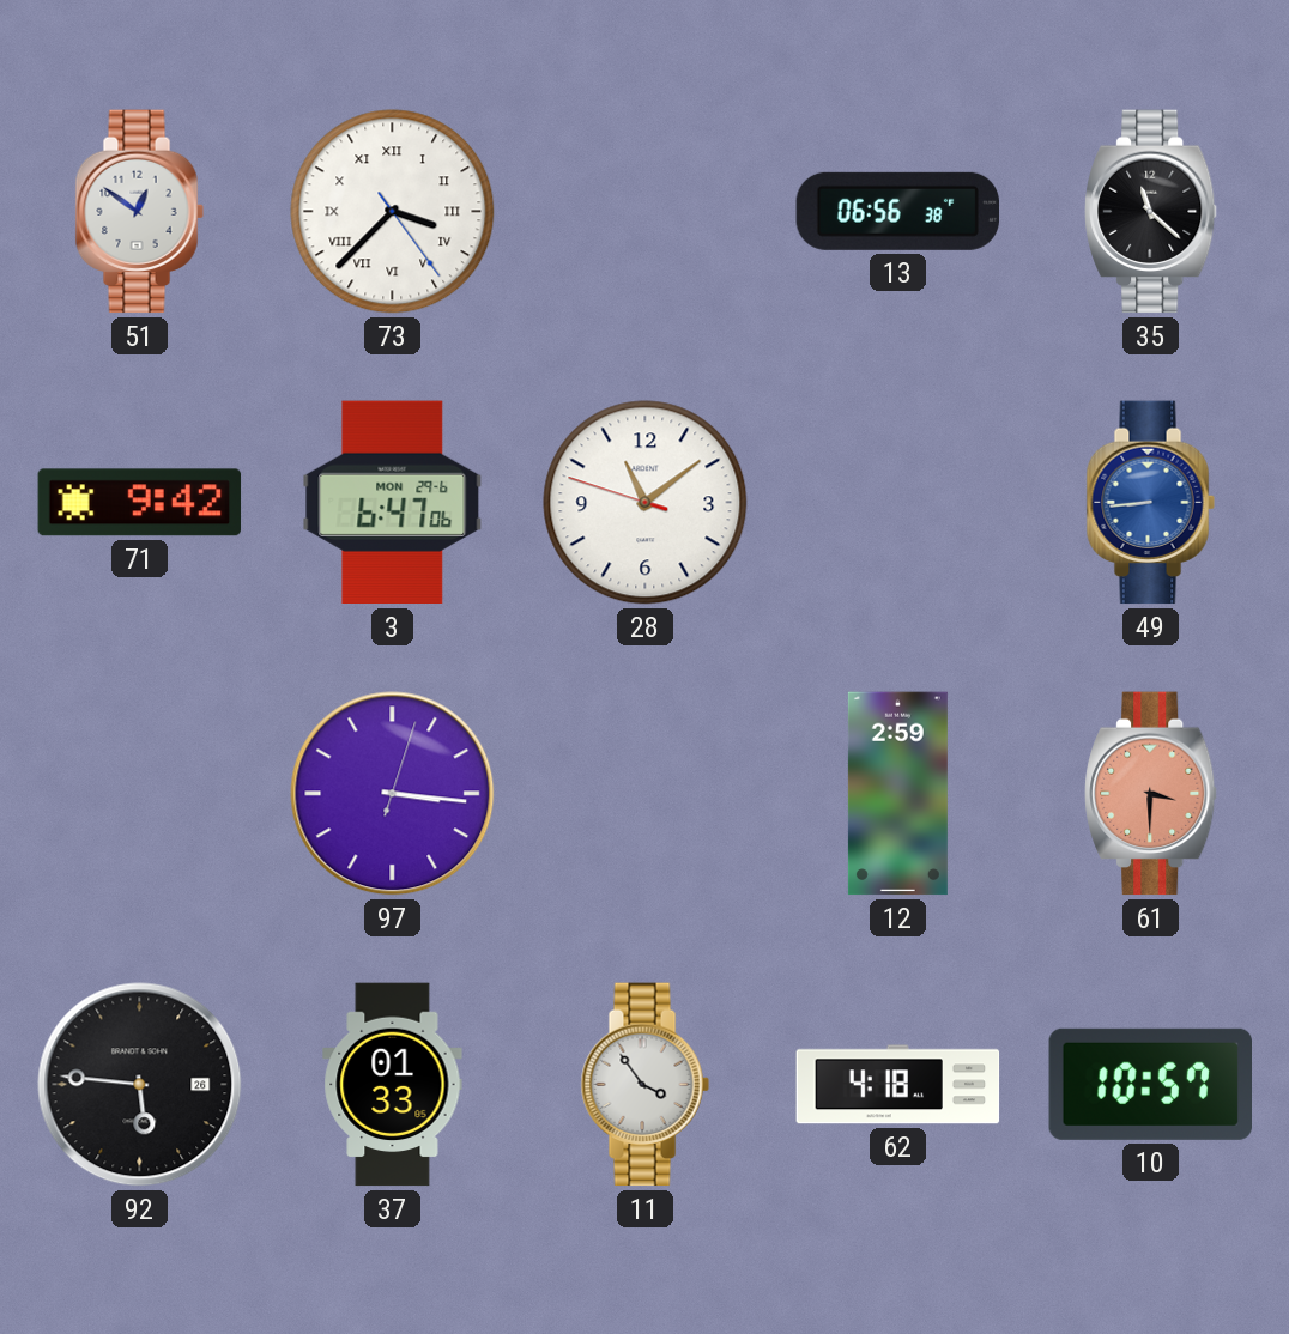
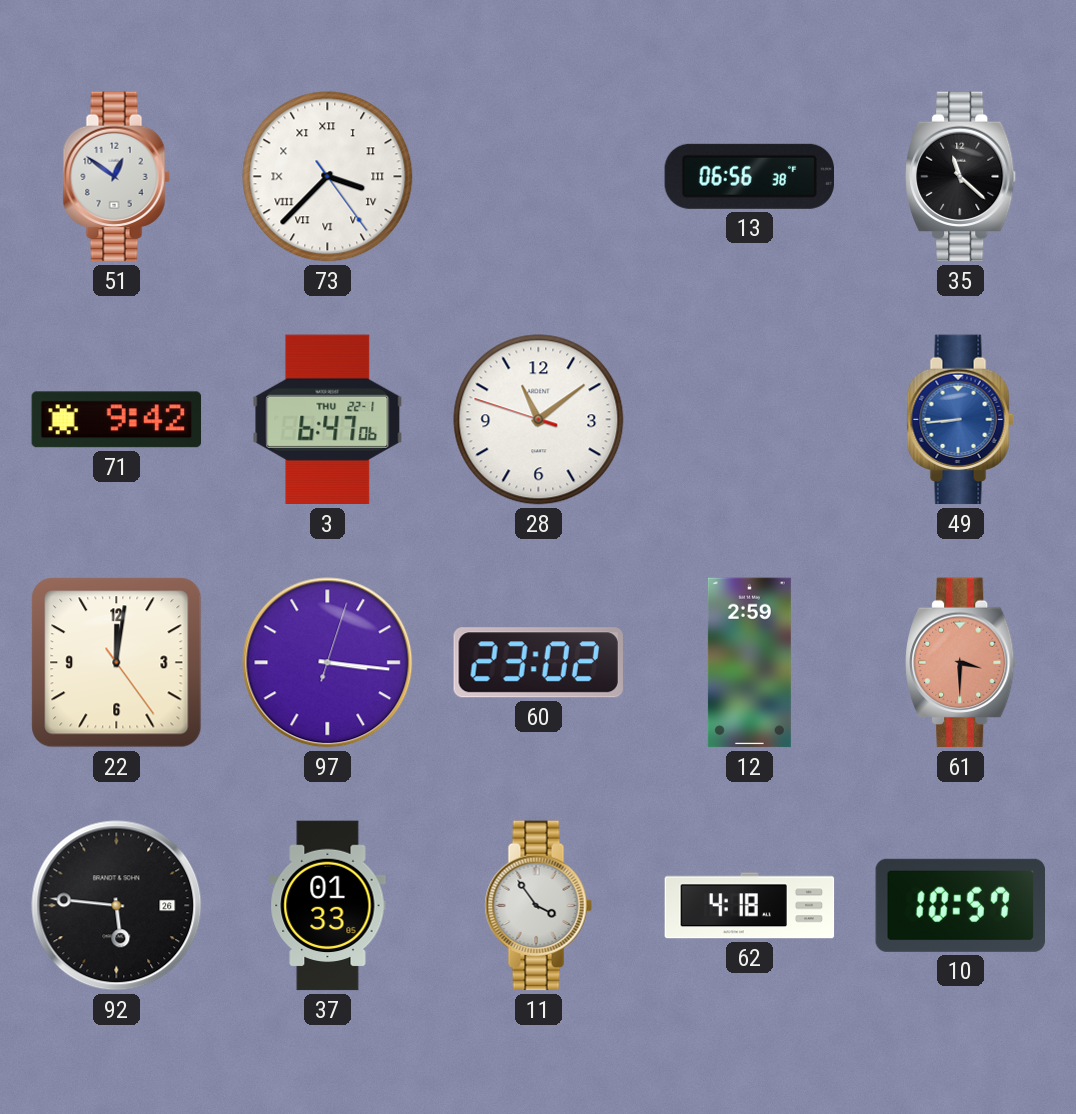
3 date: MON 29-6 -> THU 22-1 (328, 420)
22: none -> 12:01 (117, 663)
60: none -> 23:02 (538, 663)
